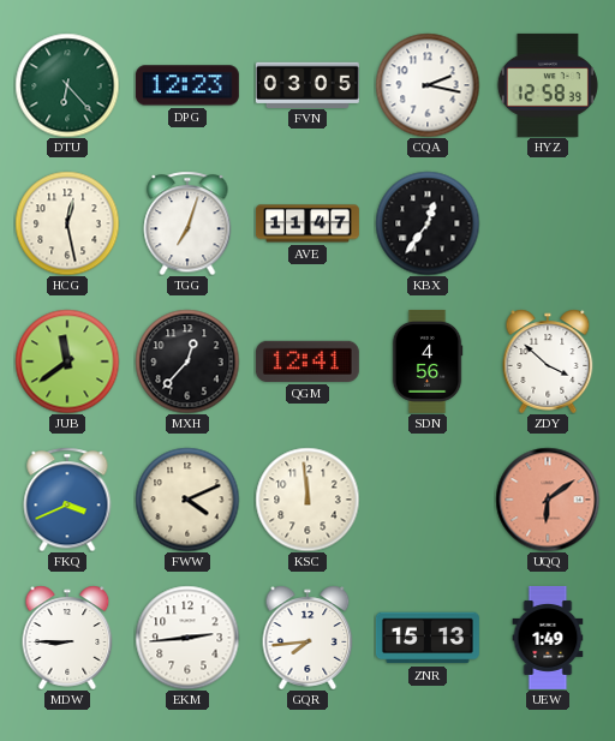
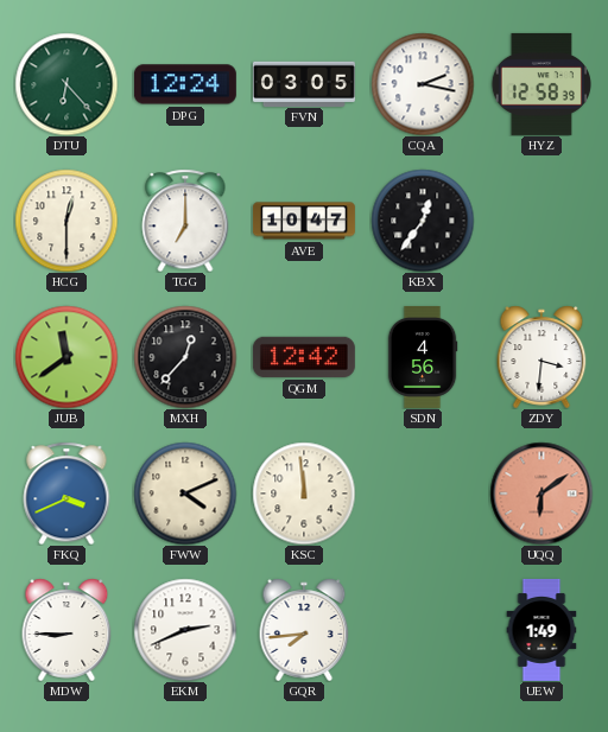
DPG: 12:23 -> 12:24 (185, 84)
HCG: 12:28 -> 12:30 (66, 221)
TGG: 7:03 -> 7:00 (185, 221)
AVE: 11:47 -> 10:47 (304, 221)
QGM: 12:41 -> 12:42 (304, 357)
ZDY: 3:52 -> 3:31 (541, 357)
EKM: 2:44 -> 2:41 (185, 630)
ZNR: 15:13 -> none (428, 638)
